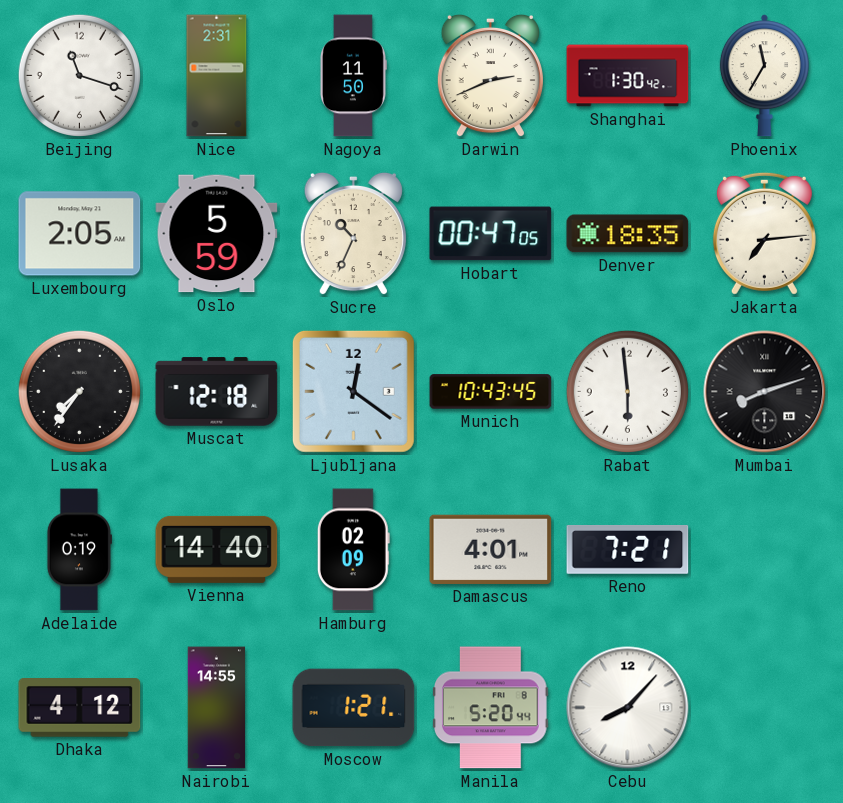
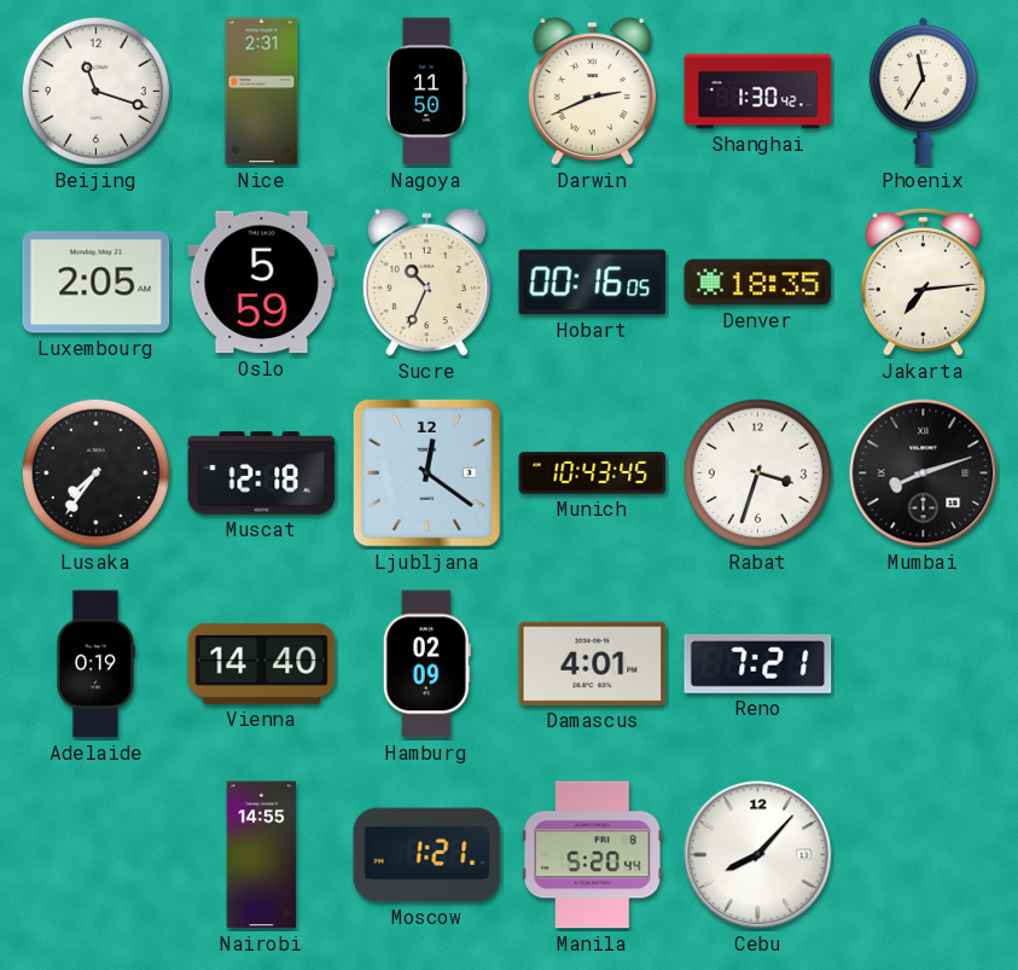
Hobart: 00:47 -> 00:16 (593, 283)
Rabat: 5:59 -> 3:33 (757, 472)
Dhaka: 4:12 -> none (80, 708)
